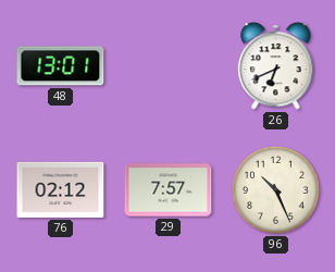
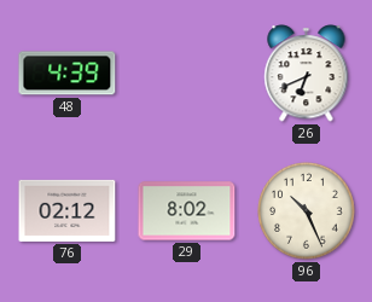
48: 13:01 -> 4:39 (68, 74)
29: 7:57 -> 8:02 (187, 211)
